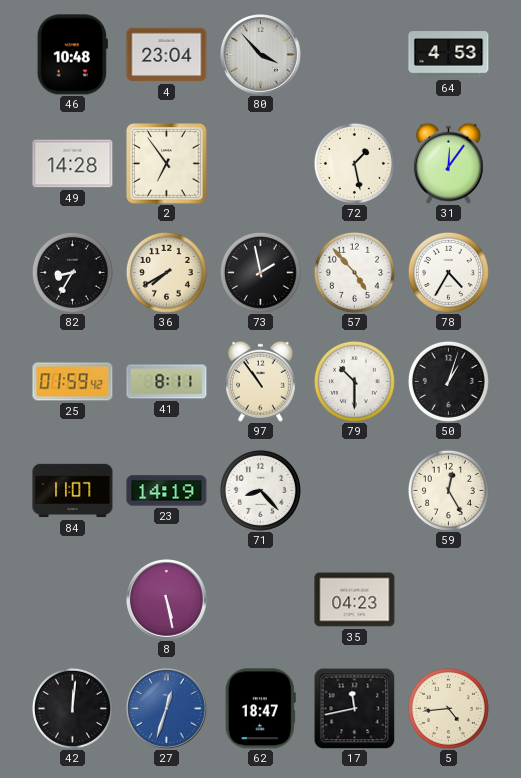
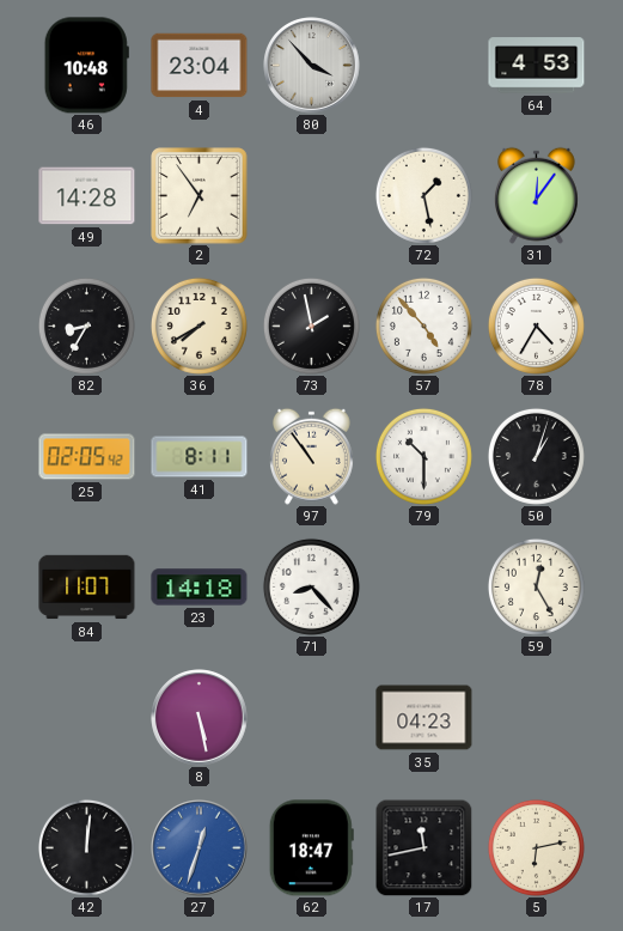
25: 01:59 -> 02:05 (87, 457)
23: 14:19 -> 14:18 (200, 588)
5: 4:44 -> 6:13 (536, 847)
